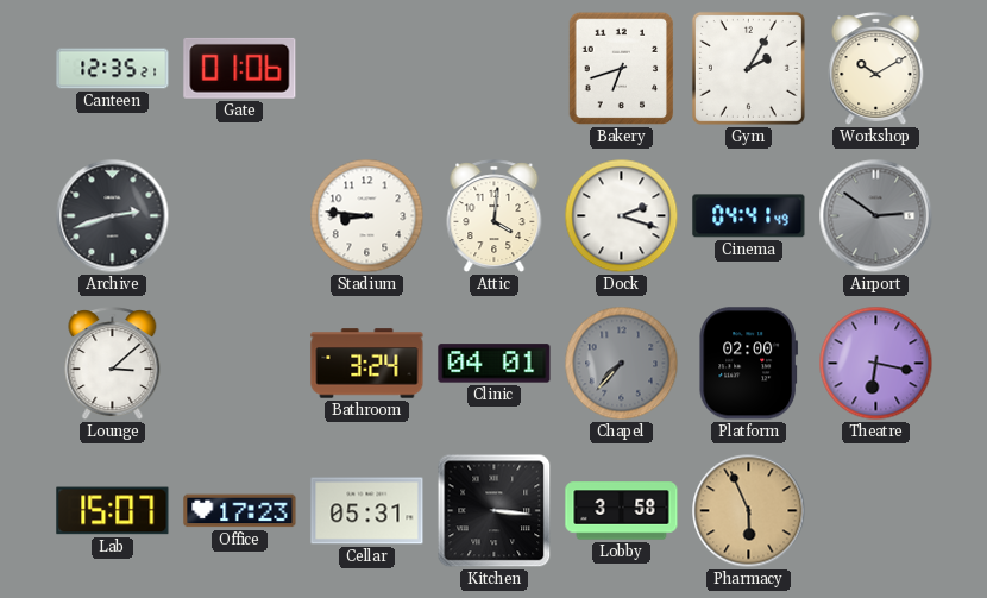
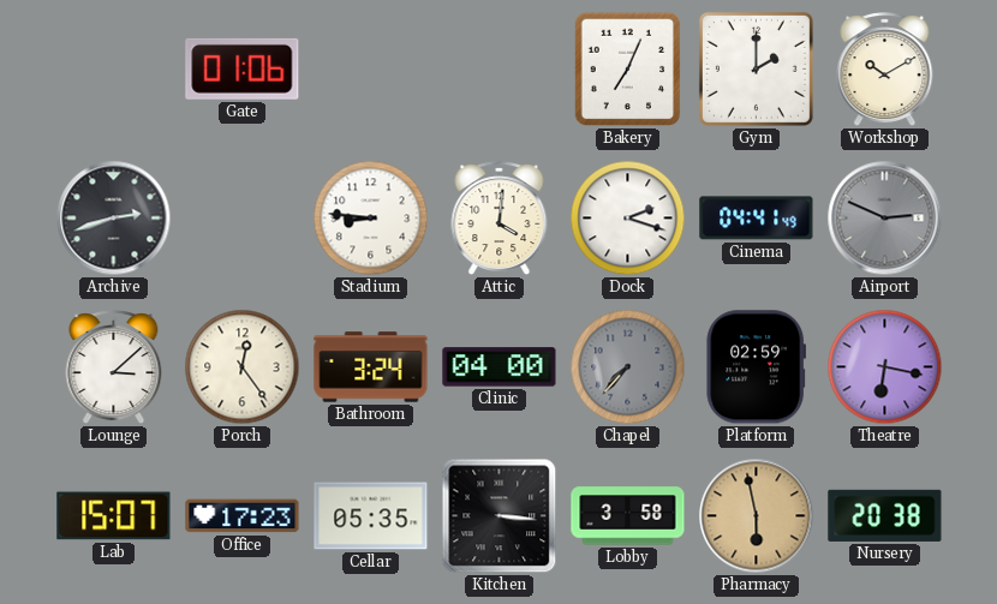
Canteen: 12:35 -> none (113, 69)
Bakery: 6:42 -> 7:04 (628, 70)
Gym: 2:05 -> 2:00 (756, 68)
Airport: 2:51 -> 2:49 (885, 219)
Porch: none -> 12:24 (243, 367)
Clinic: 04:01 -> 04:00 (500, 367)
Platform: 02:00 -> 02:59 (757, 367)
Cellar: 05:31 -> 05:35 (371, 516)
Pharmacy: 5:56 -> 5:58 (757, 516)
Nursery: none -> 20:38 (885, 515)
